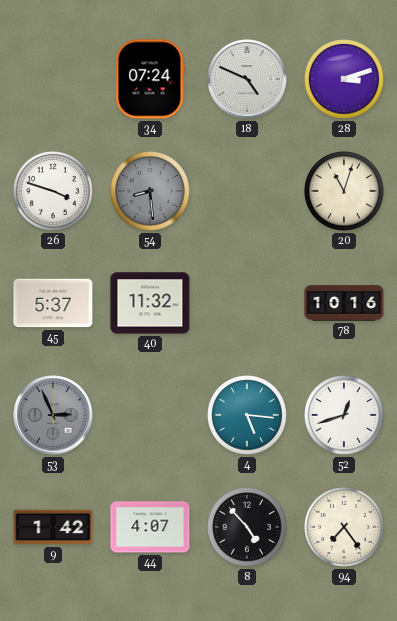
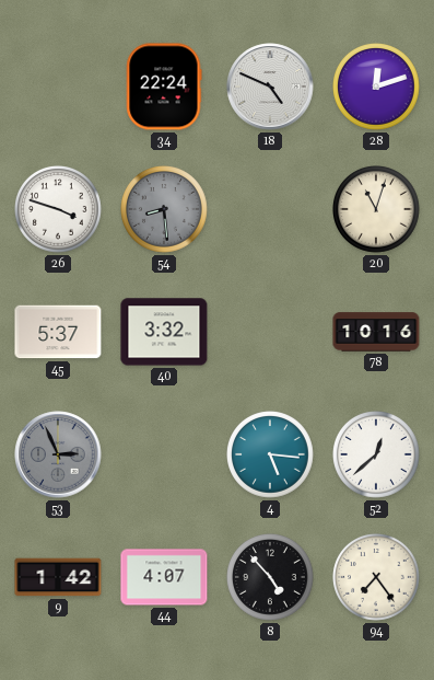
34: 07:24 -> 22:24 (164, 87)
28: 3:12 -> 12:12 (377, 88)
40: 11:32 -> 3:32 (164, 332)
52: 12:42 -> 12:38 (377, 456)
